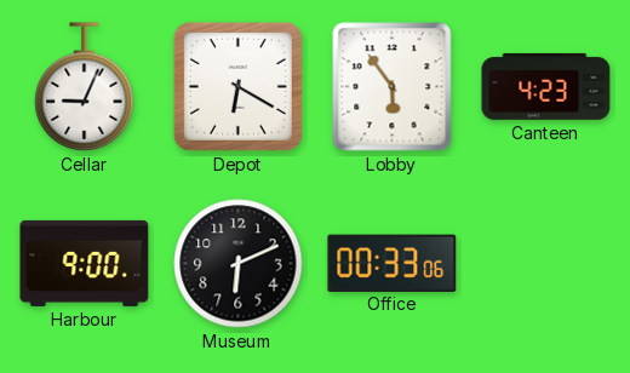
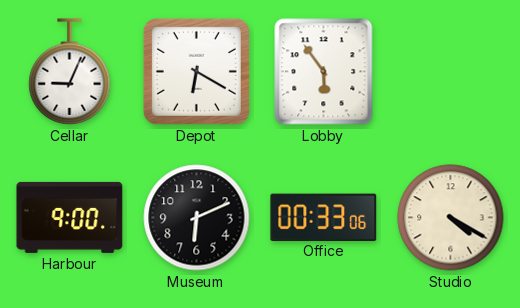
Canteen: 4:23 -> none (546, 86)
Studio: none -> 4:20 (451, 218)
